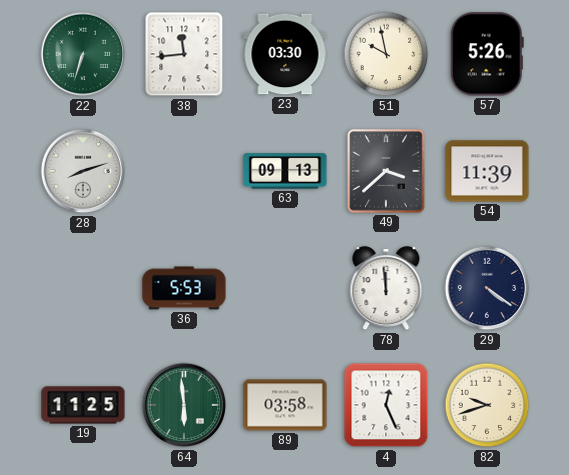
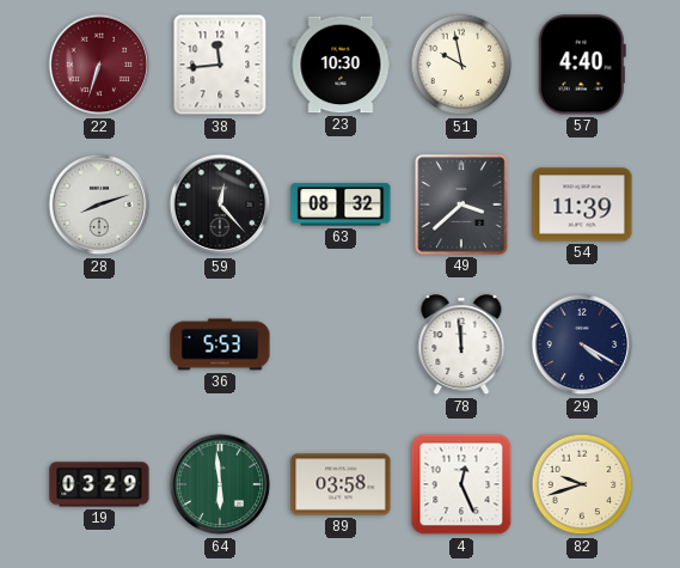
22 dial: green -> burgundy (99, 65)
23: 03:30 -> 10:30 (341, 65)
57: 5:26 -> 4:40 (582, 65)
59: none -> 12:23 (220, 204)
63: 09:13 -> 08:32 (341, 204)
29: 4:21 -> 4:20 (582, 344)
19: 11:25 -> 03:29 (99, 484)
